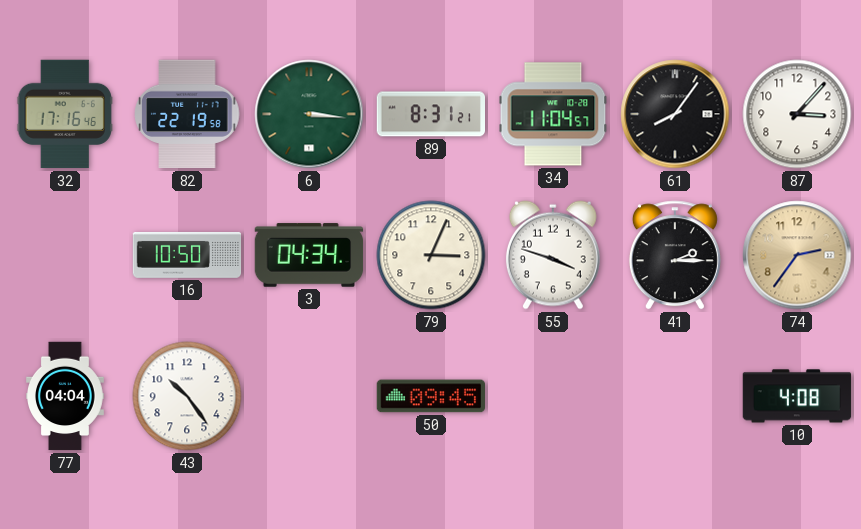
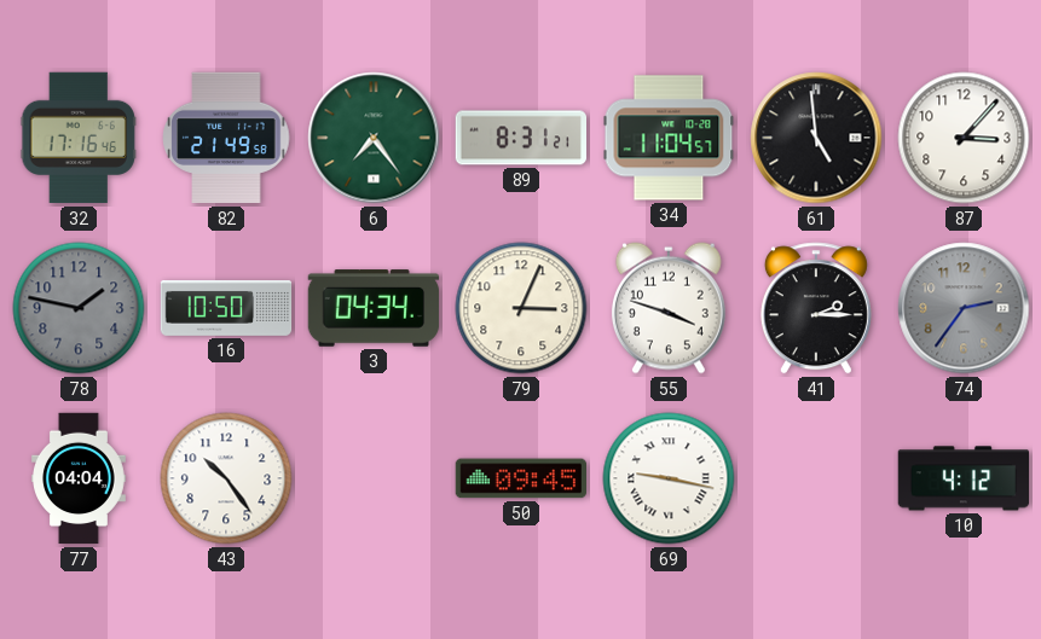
82: 22:19 -> 21:49 (226, 138)
6: 3:16 -> 7:24 (374, 138)
61: 8:06 -> 4:59 (816, 138)
78: none -> 1:47 (79, 308)
74 dial: champagne -> grey (964, 308)
69: none -> 9:17 (669, 478)
10: 4:08 -> 4:12 (964, 478)
